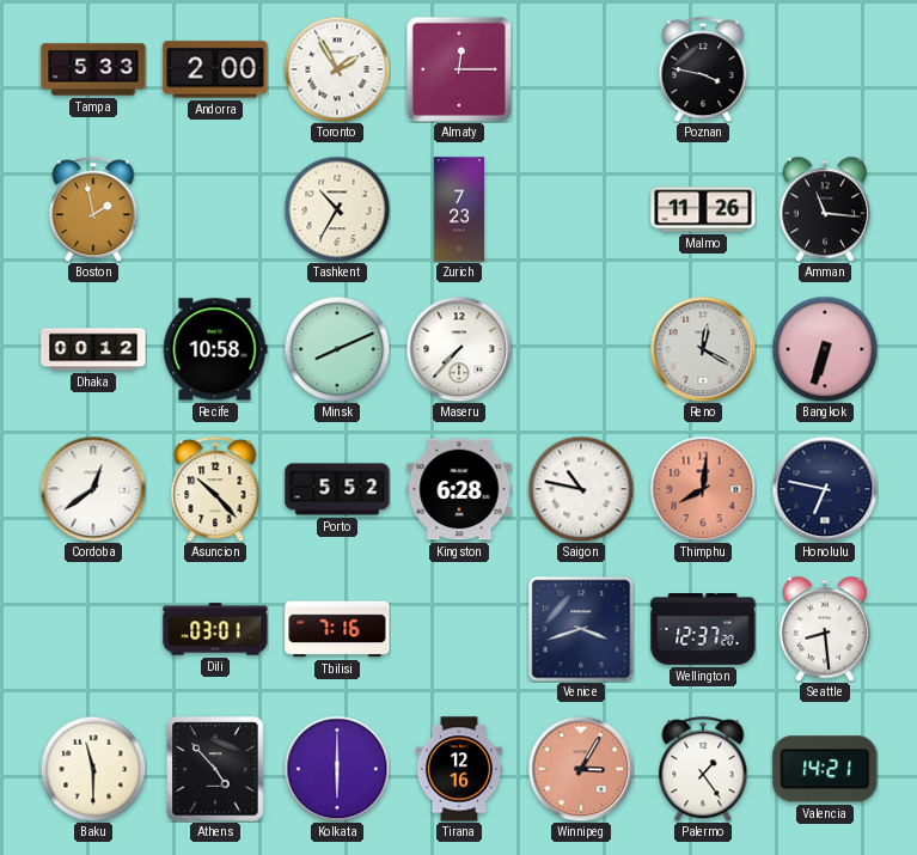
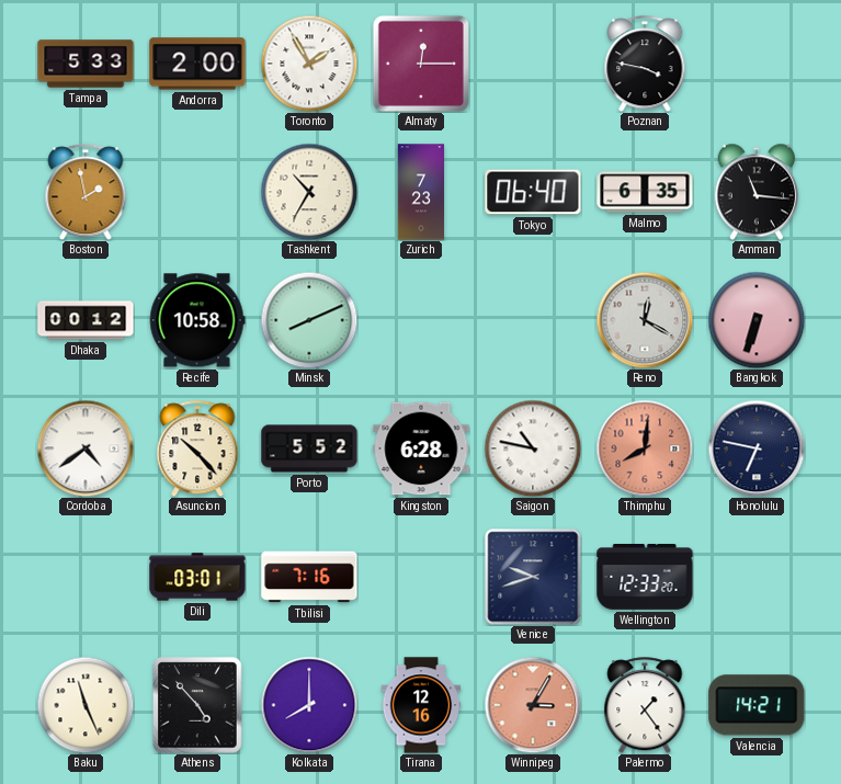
Tokyo: none -> 06:40 (533, 192)
Malmo: 11:26 -> 6:35 (645, 192)
Maseru: 7:37 -> none (459, 349)
Cordoba: 12:39 -> 4:39 (86, 448)
Venice: 3:42 -> 9:42 (533, 577)
Wellington: 12:37 -> 12:33 (645, 578)
Seattle: 8:29 -> none (824, 629)
Baku: 11:30 -> 11:26 (86, 705)
Kolkata: 6:00 -> 8:00 (309, 705)
